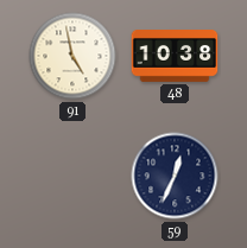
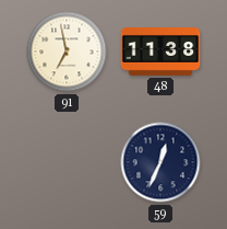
91: 4:58 -> 6:58 (67, 51)
48: 10:38 -> 11:38 (160, 53)
